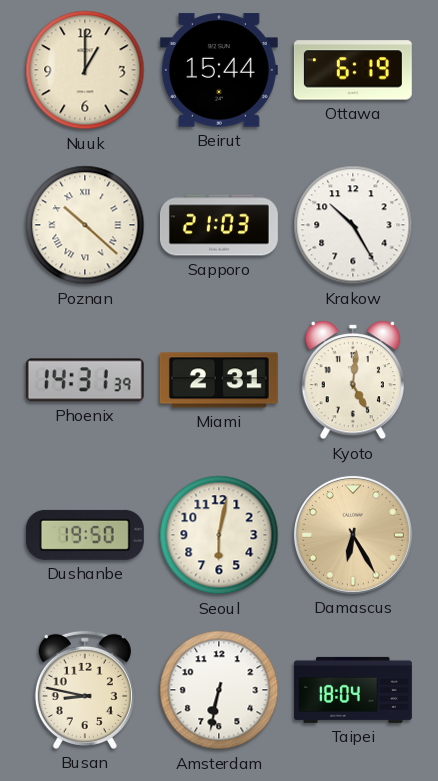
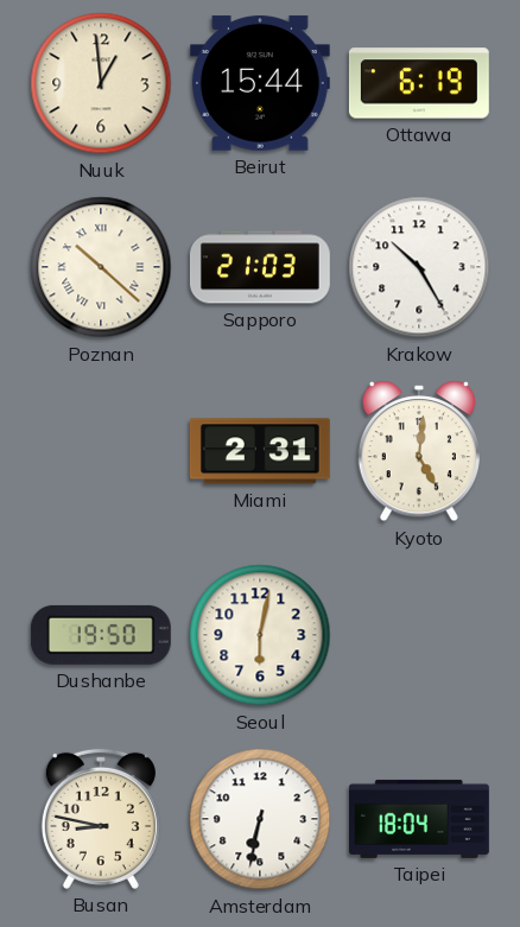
Nuuk: 1:00 -> 12:59 (101, 83)
Phoenix: 14:31 -> none (85, 380)
Damascus: 6:25 -> none (353, 535)
